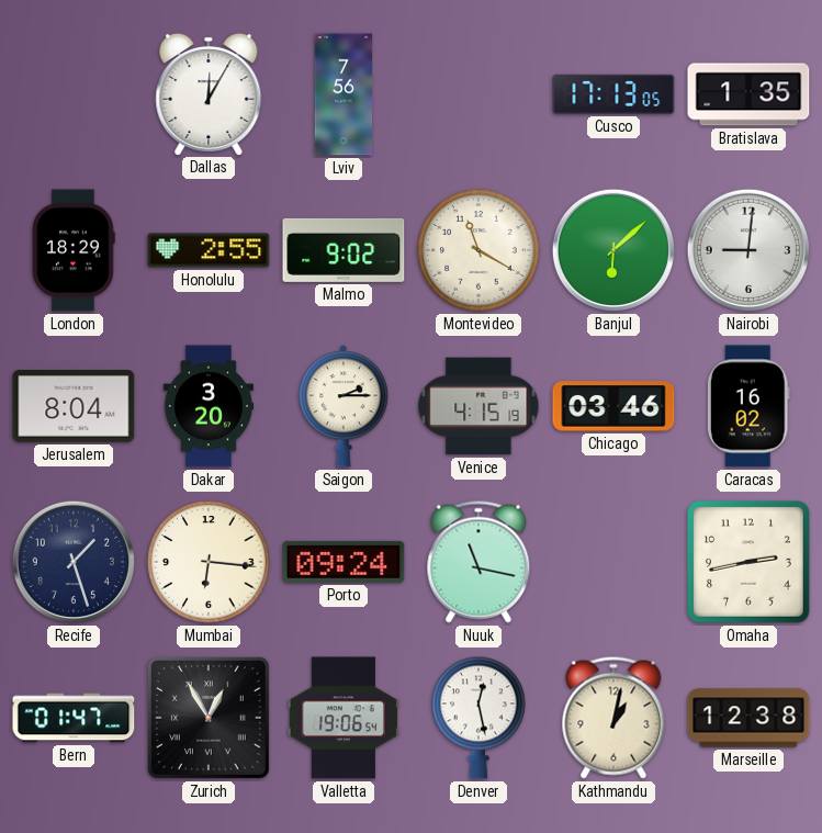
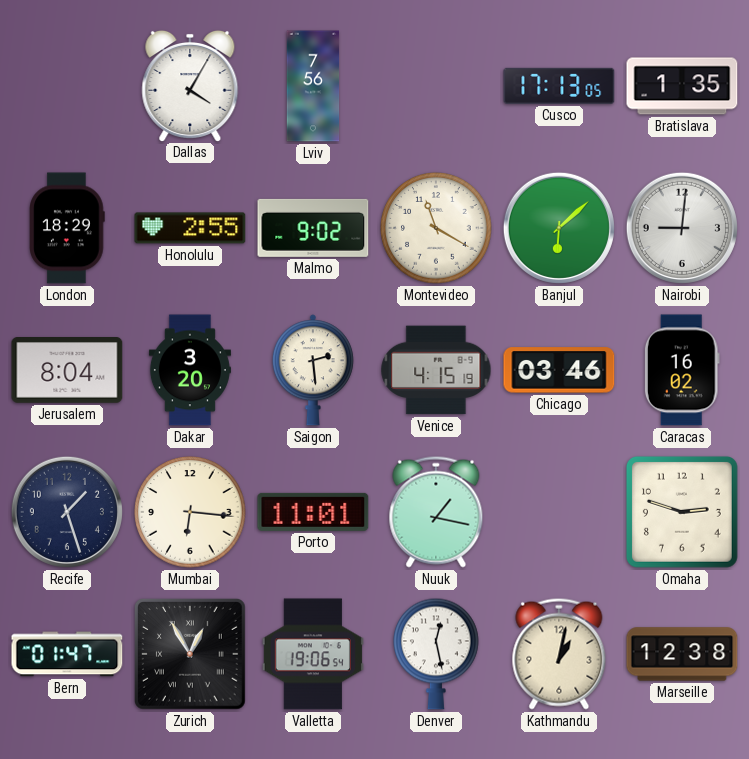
Dallas: 12:05 -> 4:05 (190, 85)
Saigon: 2:15 -> 2:29 (313, 370)
Porto: 09:24 -> 11:01 (313, 512)
Nuuk: 11:17 -> 1:17 (436, 512)
Omaha: 2:43 -> 2:48 (682, 512)
